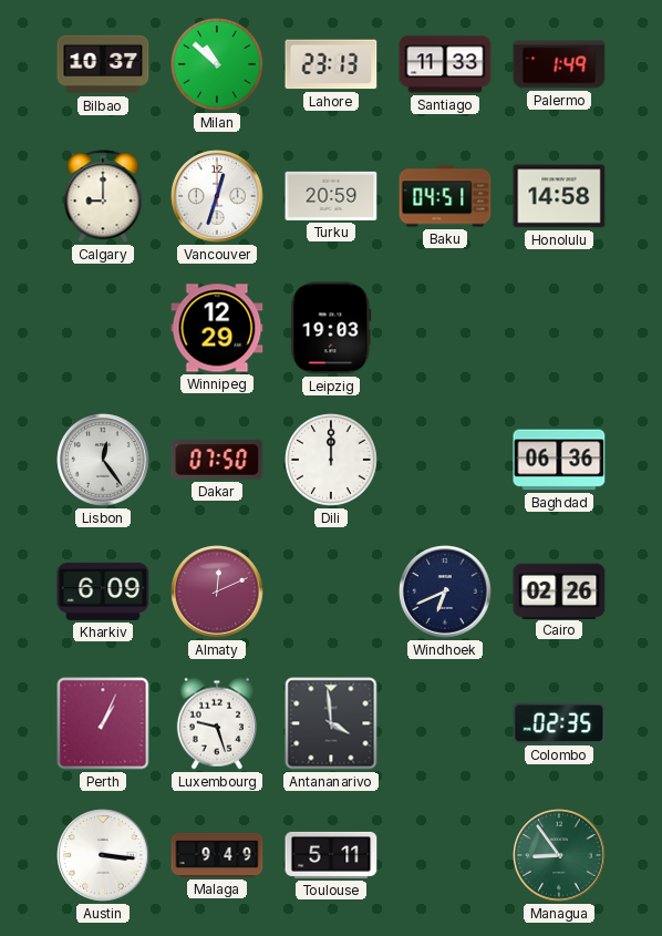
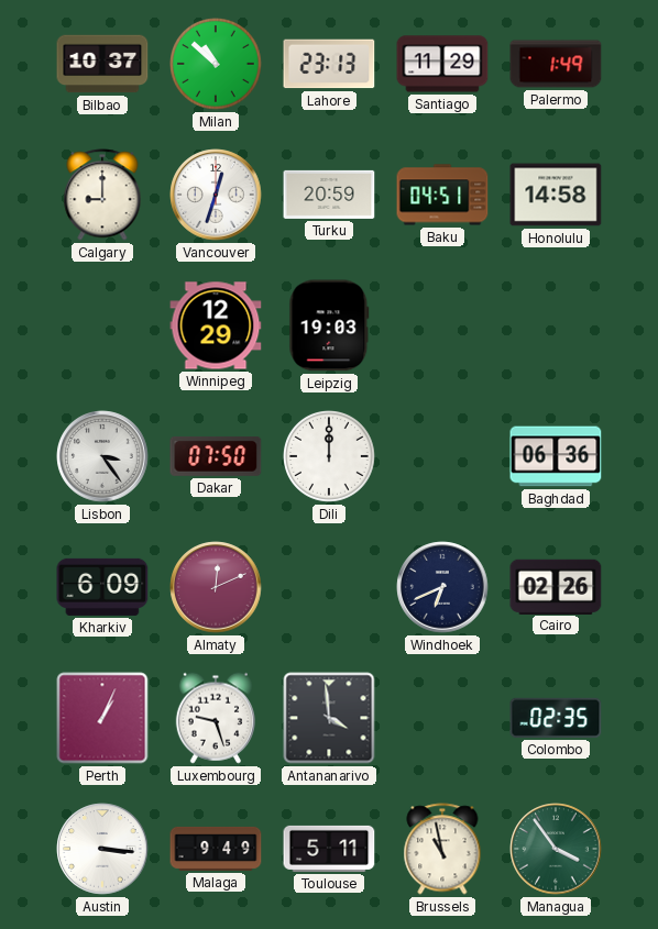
Santiago: 11:33 -> 11:29 (442, 64)
Lisbon: 12:24 -> 3:24 (102, 456)
Brussels: none -> 10:58 (442, 849)
Managua: 8:54 -> 3:54 (556, 849)
